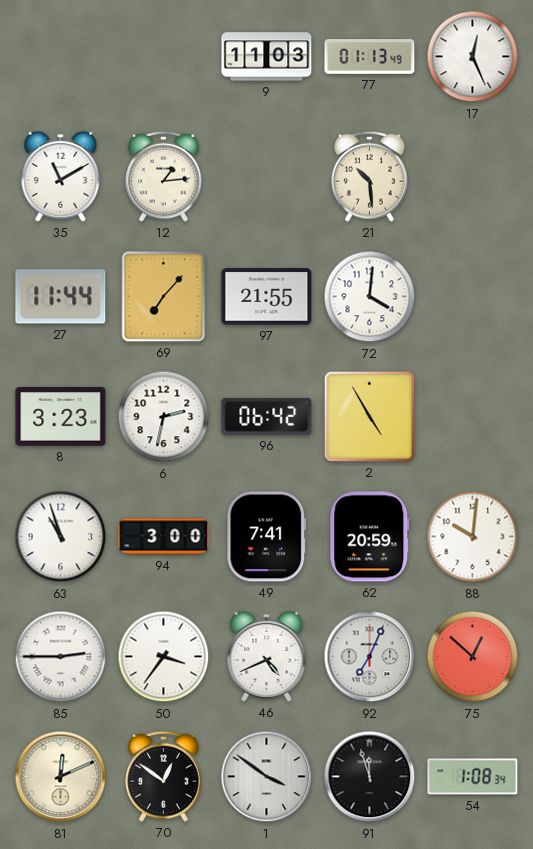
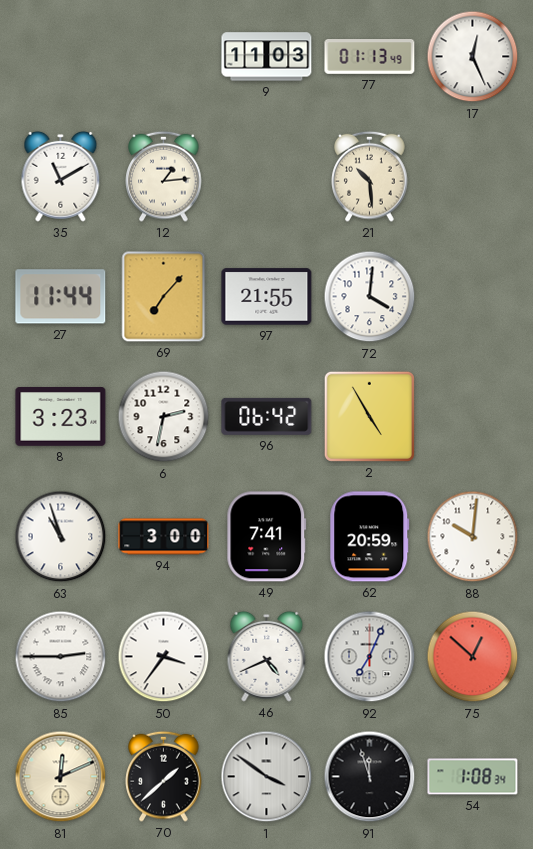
70: 12:51 -> 1:38 (164, 776)
